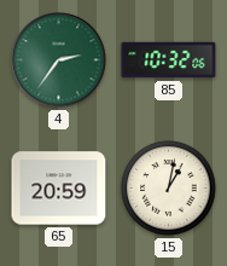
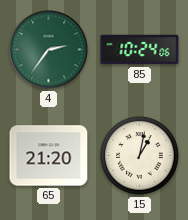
85: 10:32 -> 10:24 (140, 50)
65: 20:59 -> 21:20 (49, 156)
